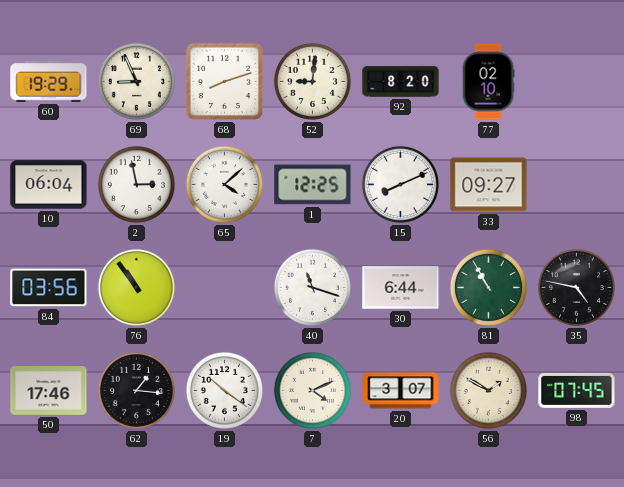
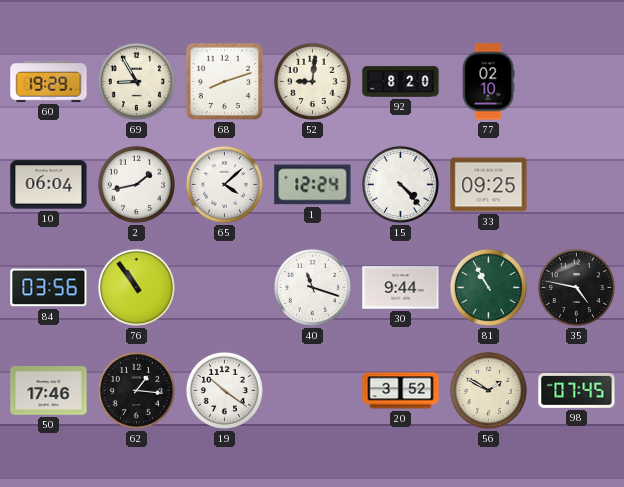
69: 8:56 -> 8:55 (136, 81)
2: 2:58 -> 1:43 (136, 184)
1: 12:25 -> 12:24 (313, 185)
15: 8:11 -> 4:23 (400, 184)
33: 09:27 -> 09:25 (489, 185)
30: 6:44 -> 9:44 (401, 288)
7: 4:11 -> none (312, 390)
20: 3:07 -> 3:52 (401, 391)
